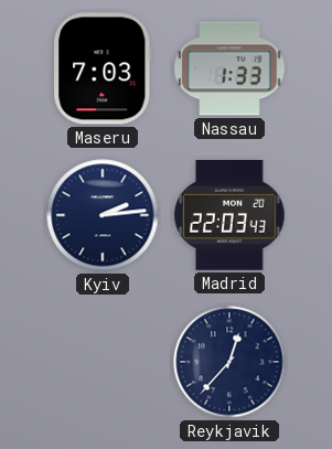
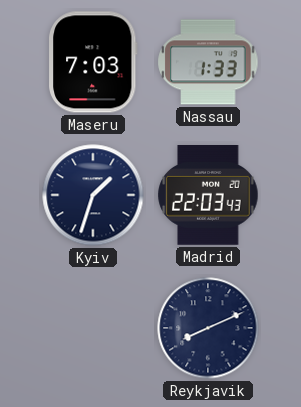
Kyiv: 2:14 -> 1:33 (93, 195)
Reykjavik: 12:37 -> 8:11 (208, 328)
